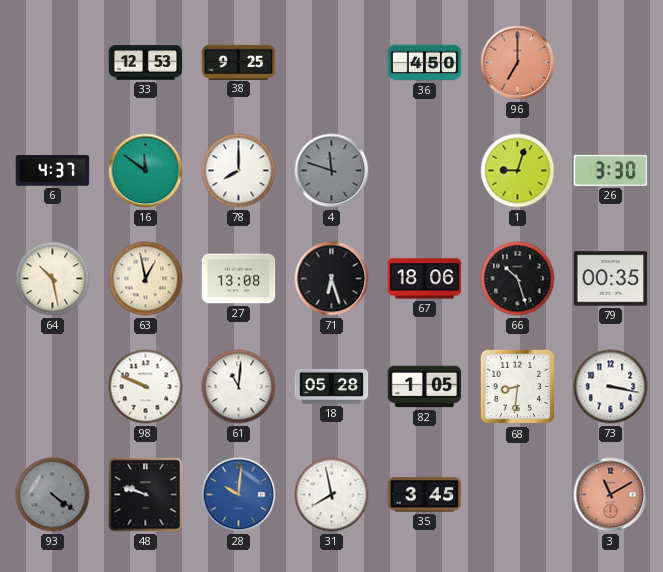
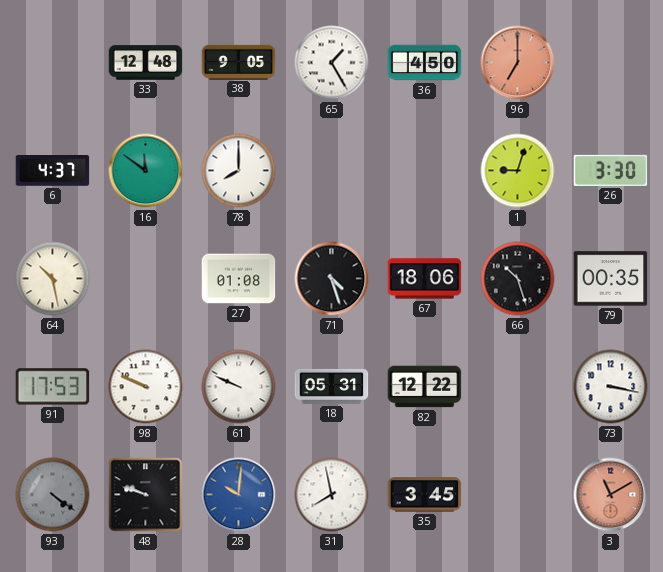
33: 12:53 -> 12:48 (146, 63)
38: 9:25 -> 9:05 (239, 62)
65: none -> 1:25 (332, 63)
4: 11:48 -> none (332, 171)
63: 12:58 -> none (146, 279)
27: 13:08 -> 01:08 (239, 279)
71: 6:27 -> 4:27 (332, 279)
91: none -> 17:53 (53, 387)
61: 11:01 -> 9:49 (239, 387)
18: 05:28 -> 05:31 (332, 386)
82: 1:05 -> 12:22 (425, 387)
68: 8:31 -> none (518, 387)
